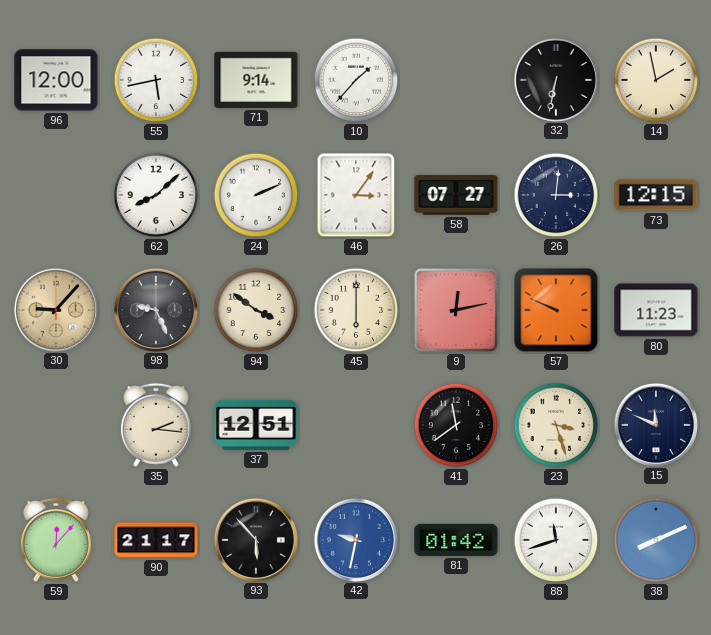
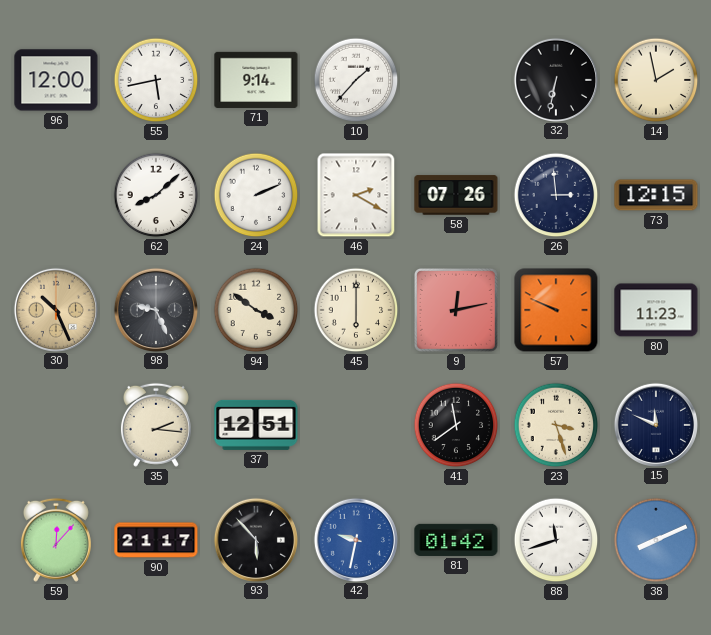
46: 3:06 -> 2:20 (356, 195)
58: 07:27 -> 07:26 (456, 195)
26: 3:01 -> 2:59 (556, 195)
30: 9:07 -> 10:26 (55, 309)
